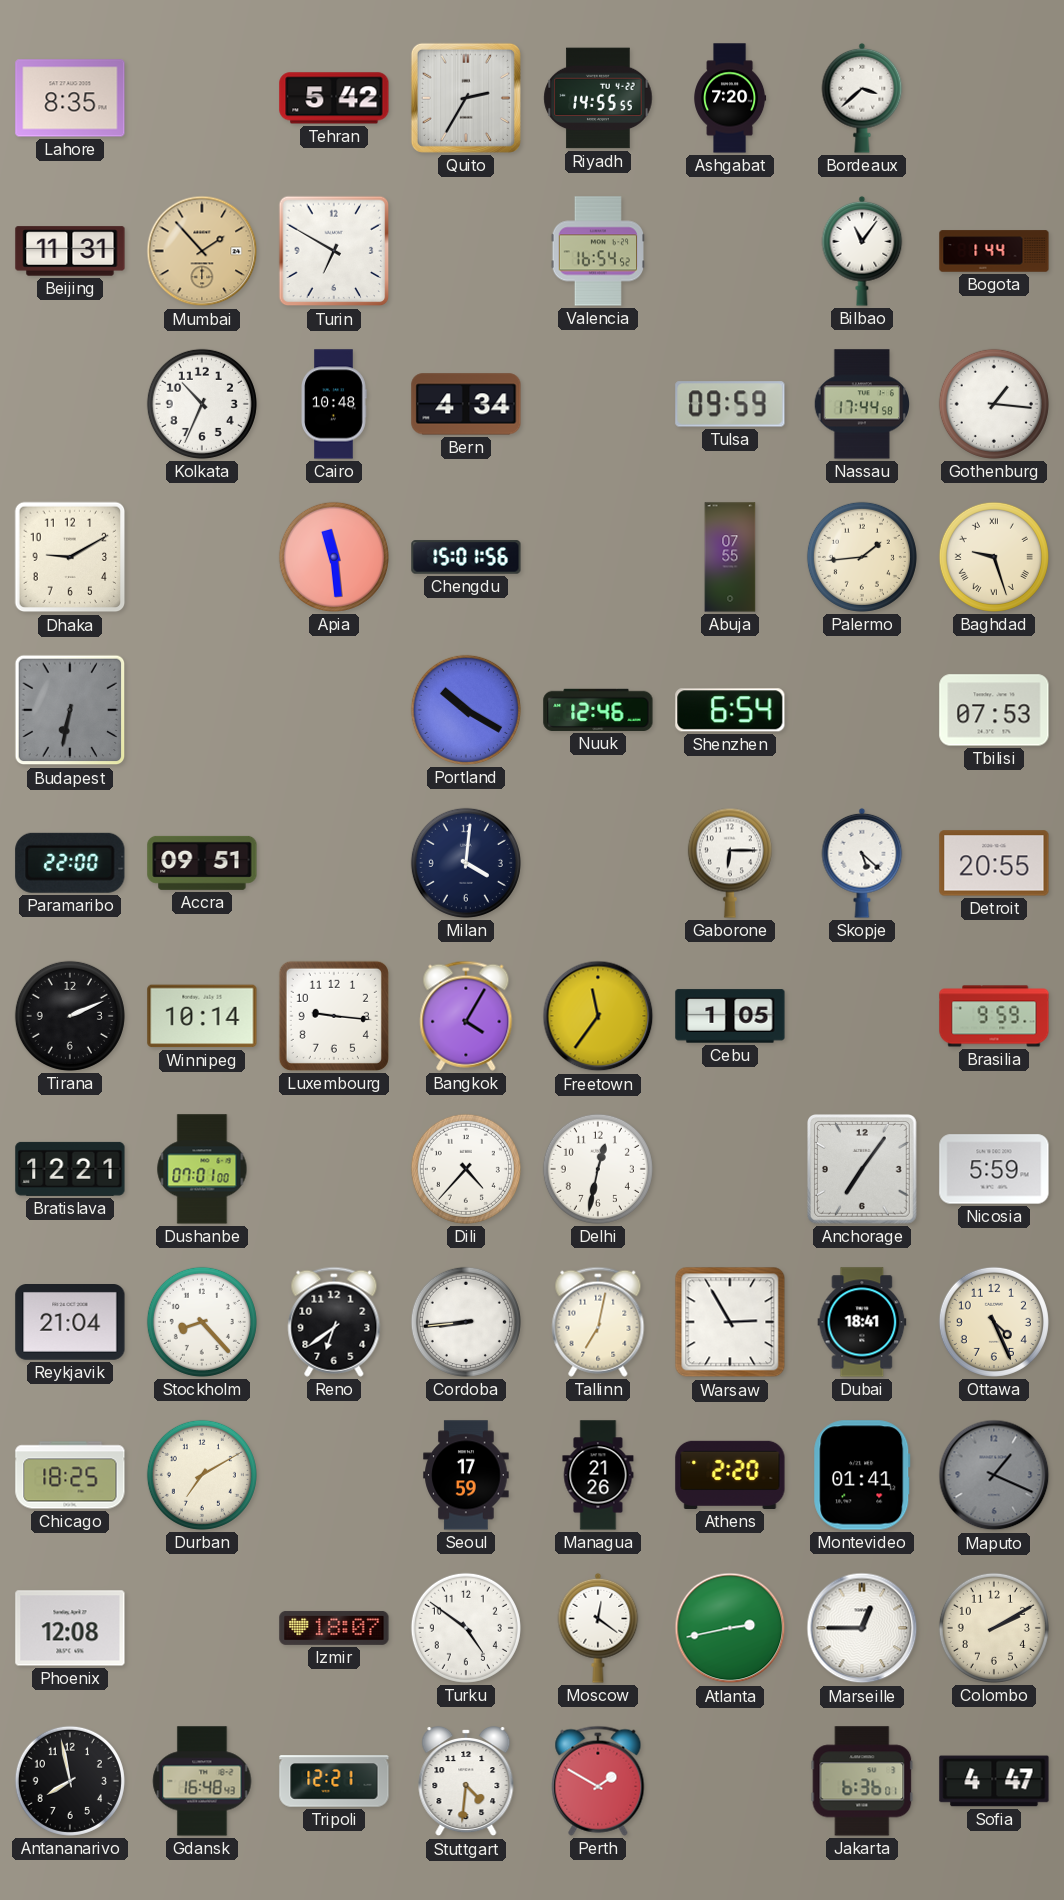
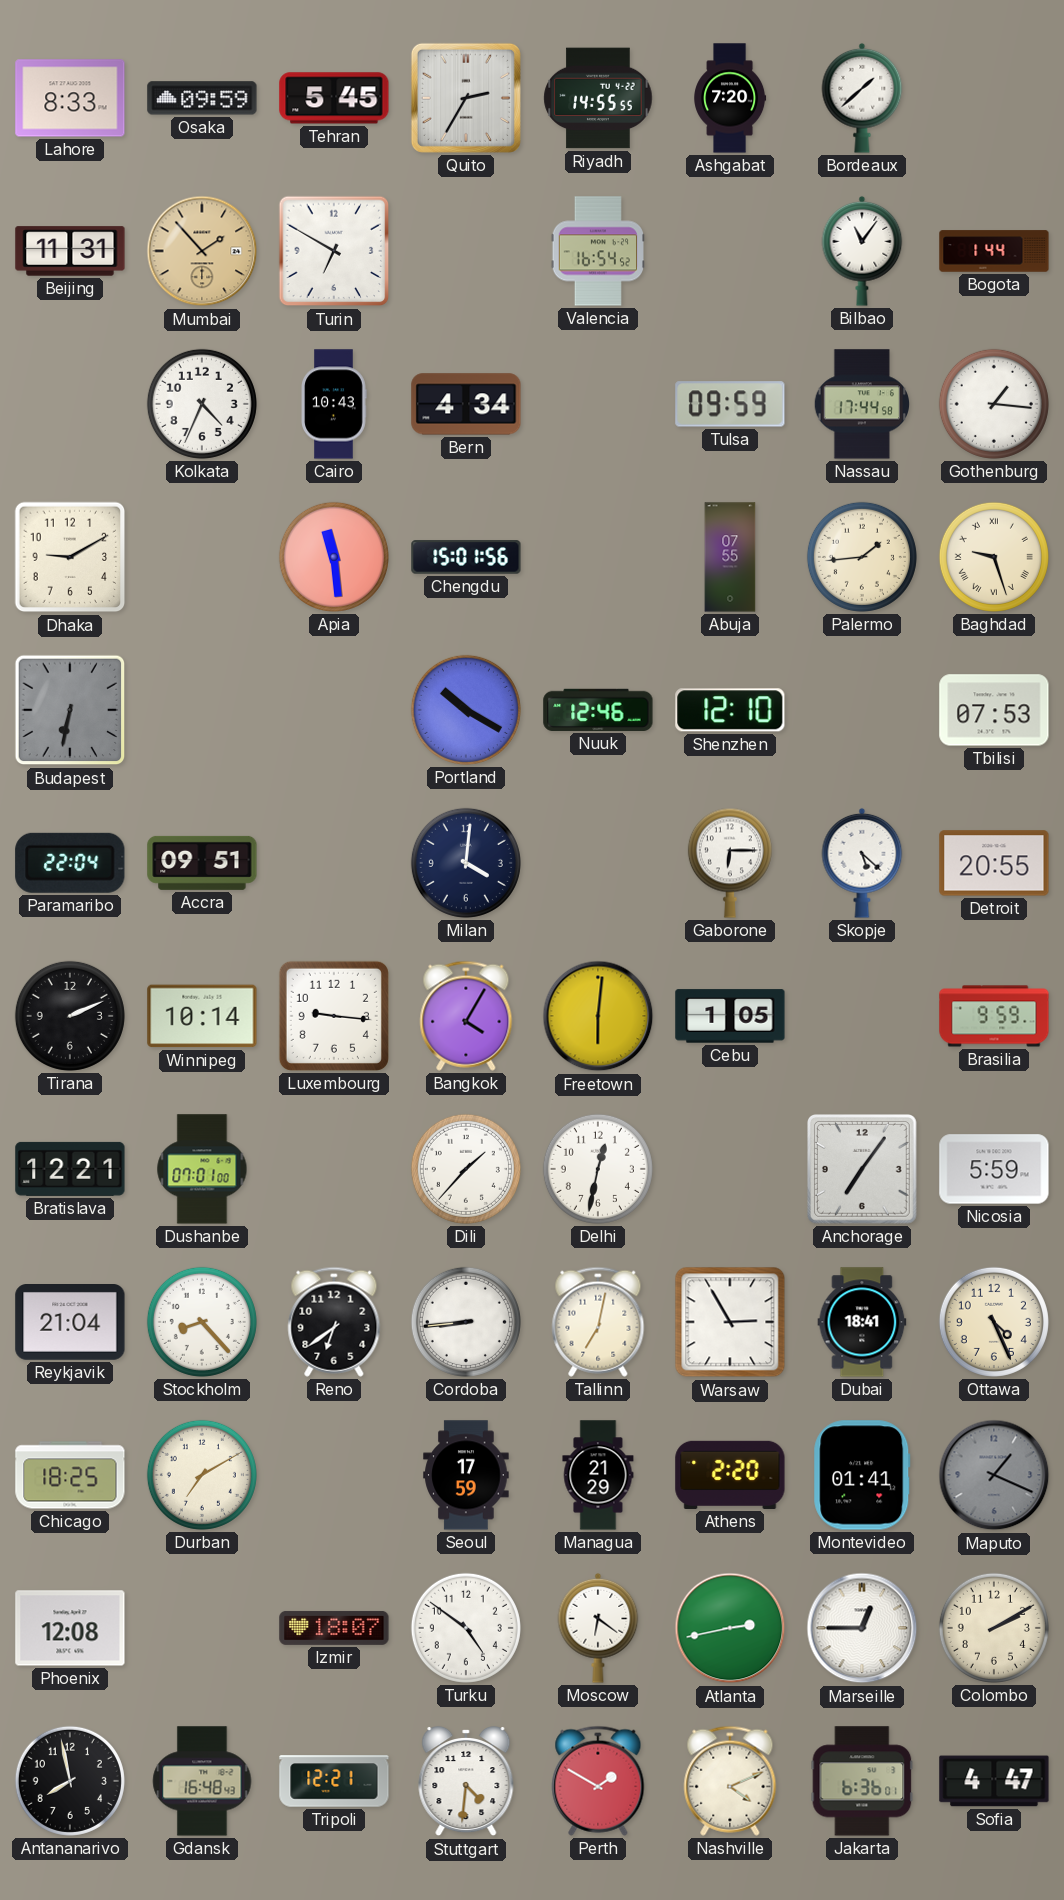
Lahore: 8:35 -> 8:33 (70, 98)
Osaka: none -> 09:59 (202, 98)
Tehran: 5:42 -> 5:45 (334, 98)
Bordeaux: 3:38 -> 1:38 (862, 98)
Kolkata: 10:34 -> 4:34 (202, 404)
Cairo: 10:48 -> 10:43 (334, 404)
Shenzhen: 6:54 -> 12:10 (730, 710)
Paramaribo: 22:00 -> 22:04 (70, 863)
Freetown: 11:36 -> 6:01 (598, 1016)
Dili: 4:37 -> 1:37 (466, 1169)
Managua: 21:26 -> 21:29 (598, 1475)
Moscow: 12:21 -> 6:21 (598, 1628)
Nashville: none -> 4:11 (730, 1781)
